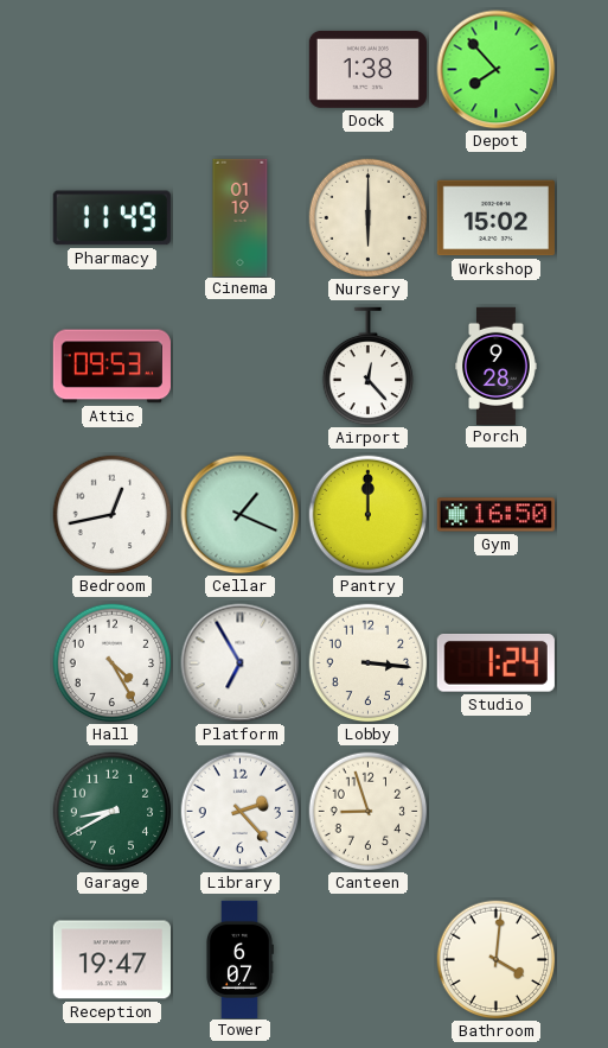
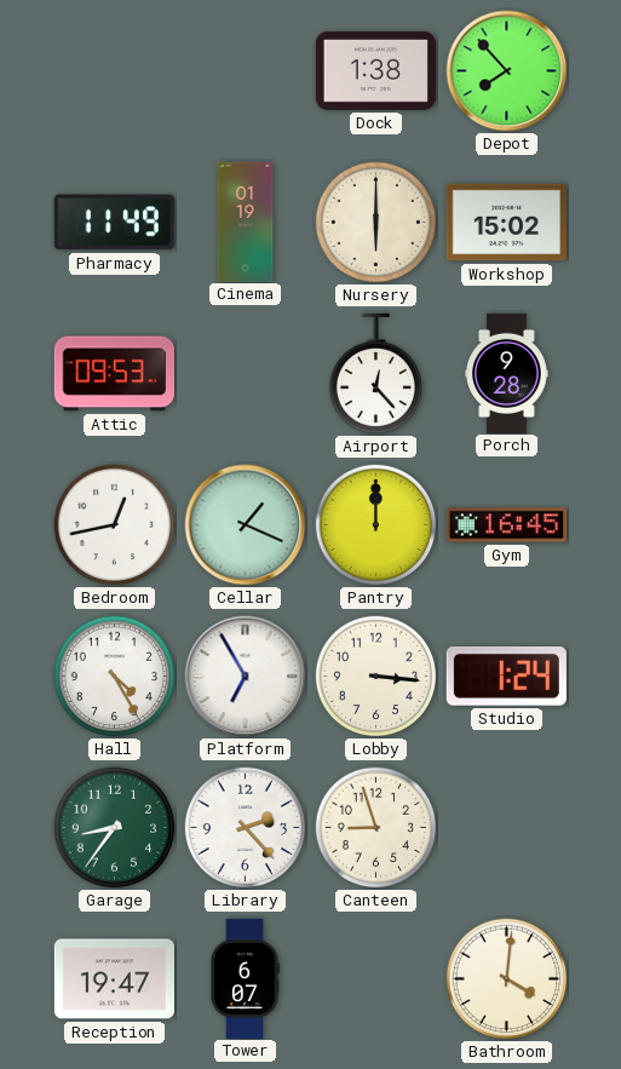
Gym: 16:50 -> 16:45 (506, 525)
Garage: 8:40 -> 8:36 (115, 828)
